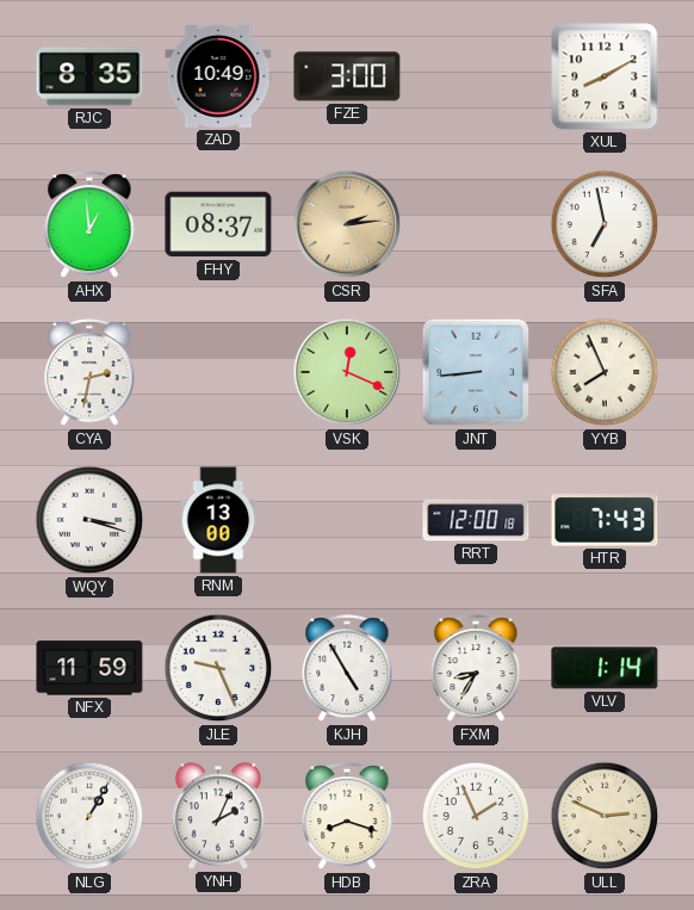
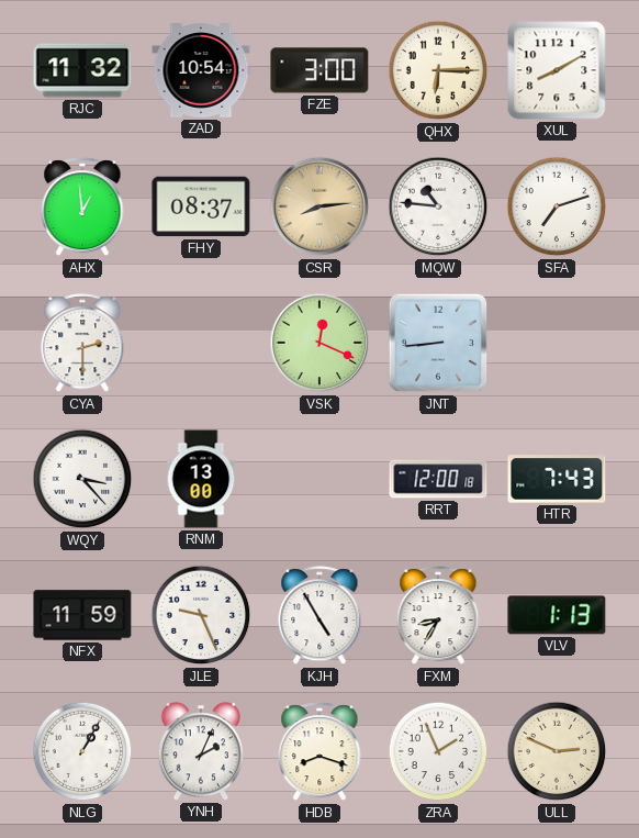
RJC: 8:35 -> 11:32 (82, 70)
ZAD: 10:49 -> 10:54 (201, 71)
QHX: none -> 6:15 (438, 70)
CSR: 2:14 -> 8:14 (319, 206)
MQW: none -> 10:46 (438, 206)
SFA: 6:58 -> 7:12 (557, 206)
CYA: 2:32 -> 2:30 (82, 344)
YYB: 7:56 -> none (605, 372)
WQY: 3:18 -> 3:23 (82, 479)
VLV: 1:14 -> 1:13 (557, 615)
